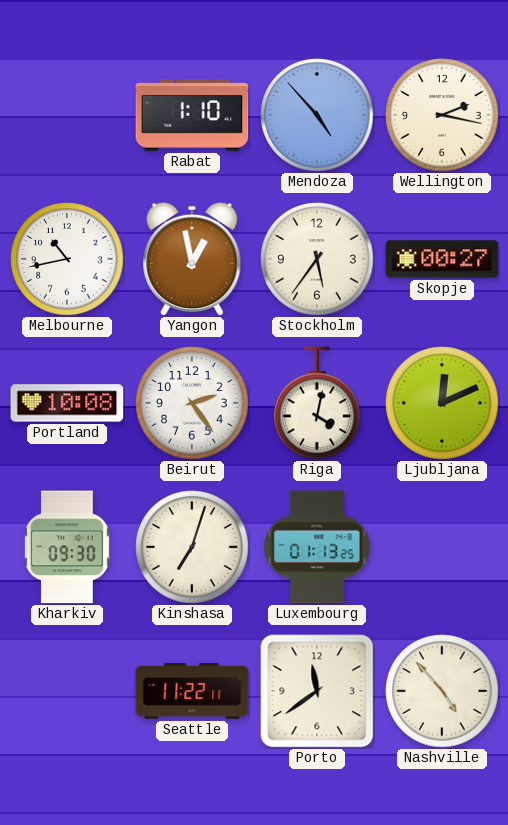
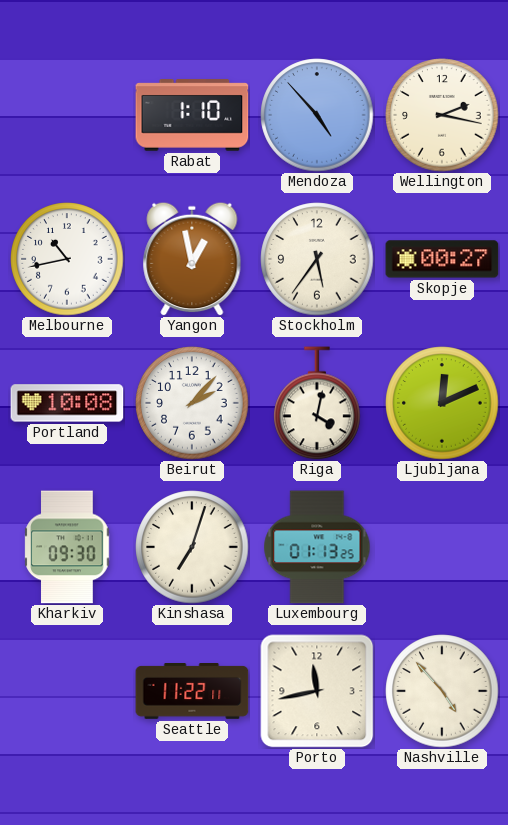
Beirut: 2:24 -> 2:07 (192, 403)
Porto: 11:39 -> 11:43 (317, 691)
